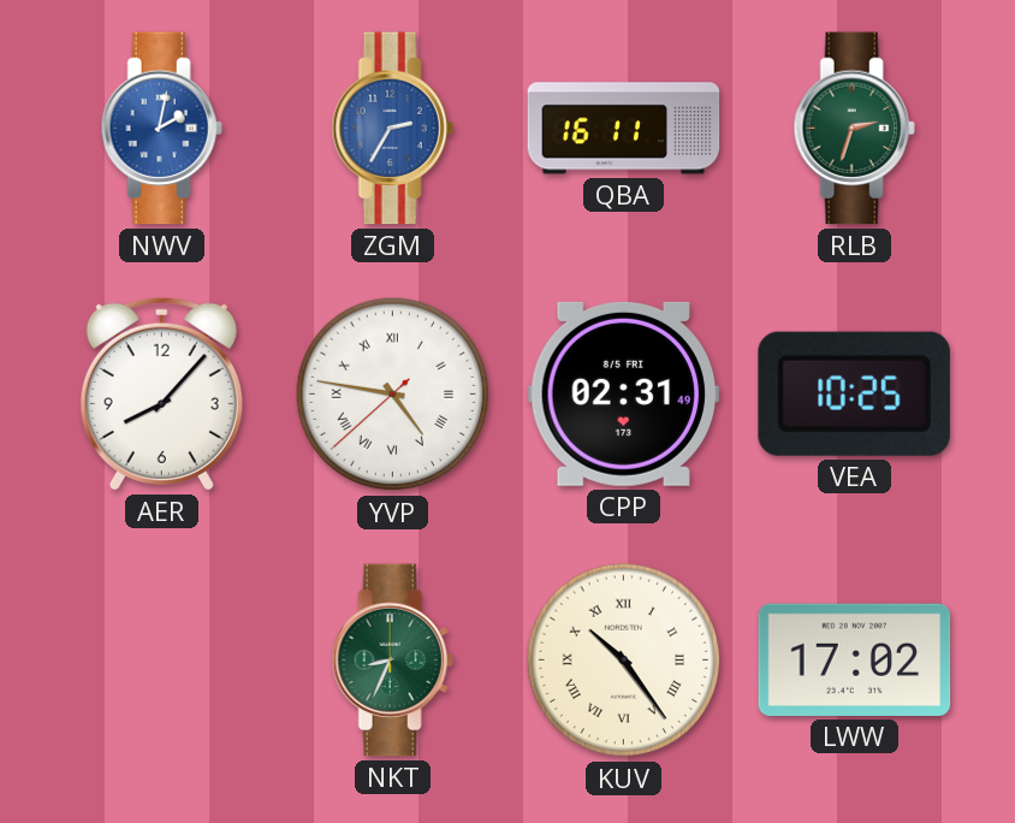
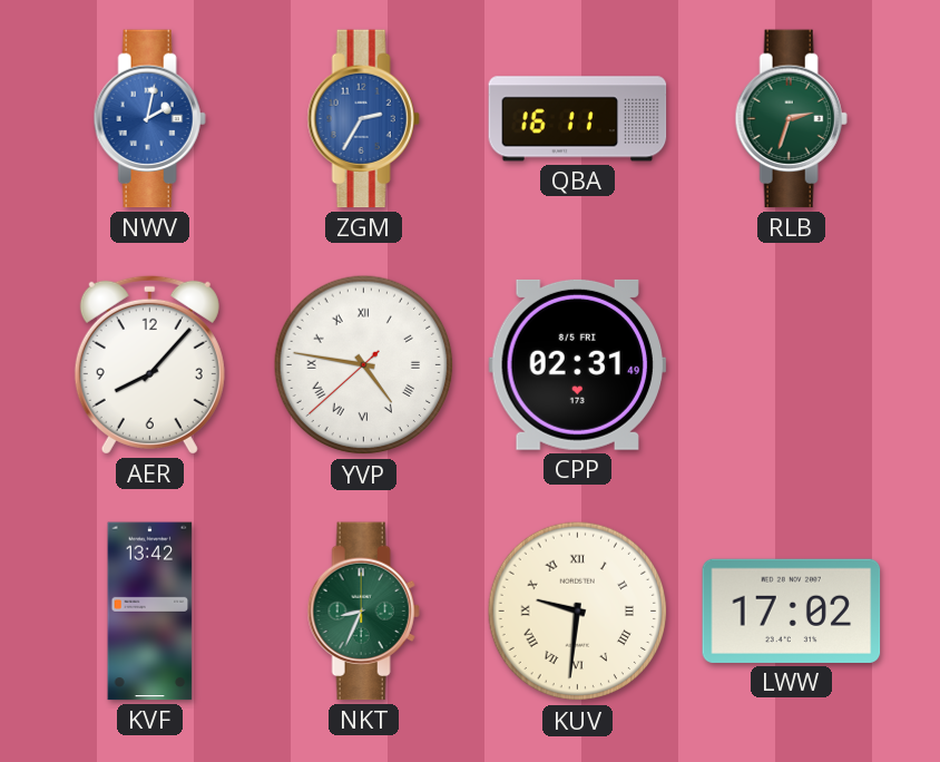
VEA: 10:25 -> none (854, 393)
KVF: none -> 13:42 (150, 612)
KUV: 10:24 -> 9:31 (578, 612)
